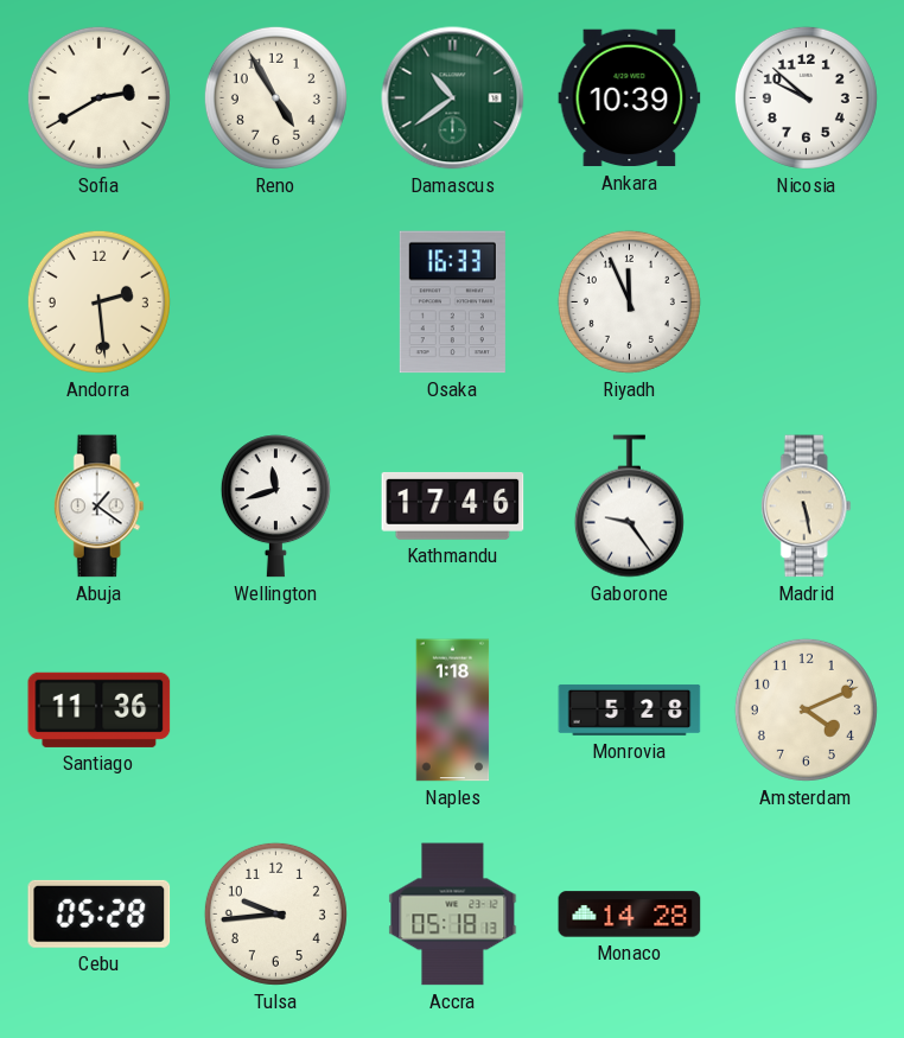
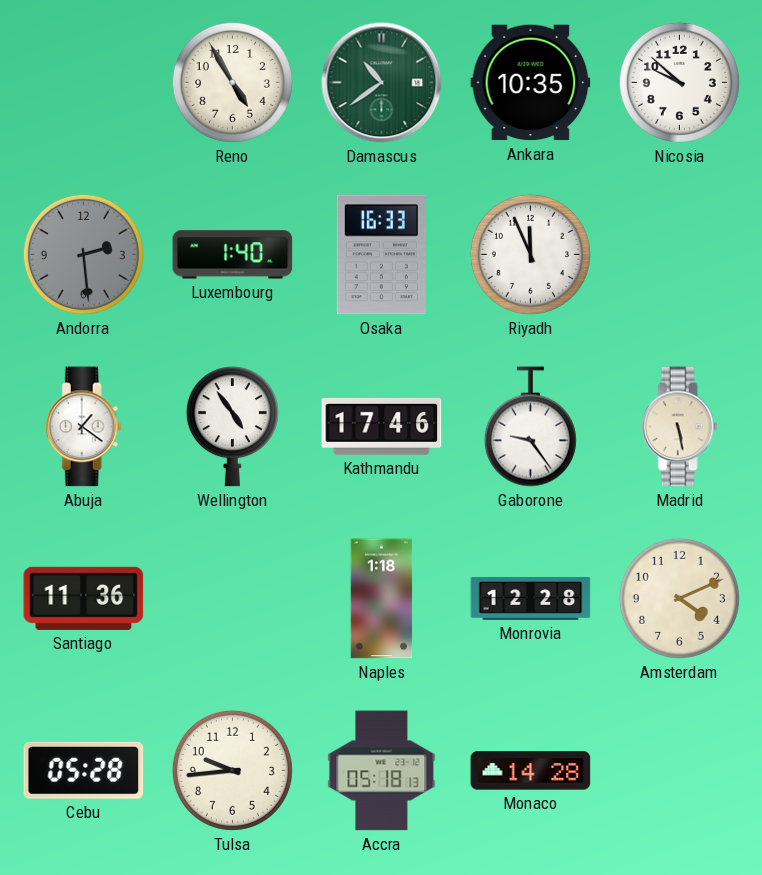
Sofia: 2:40 -> none (98, 97)
Ankara: 10:39 -> 10:35 (531, 83)
Andorra dial: cream -> grey (83, 254)
Luxembourg: none -> 1:40 (233, 255)
Wellington: 11:42 -> 4:54 (232, 427)
Monrovia: 5:28 -> 12:28 (531, 598)
